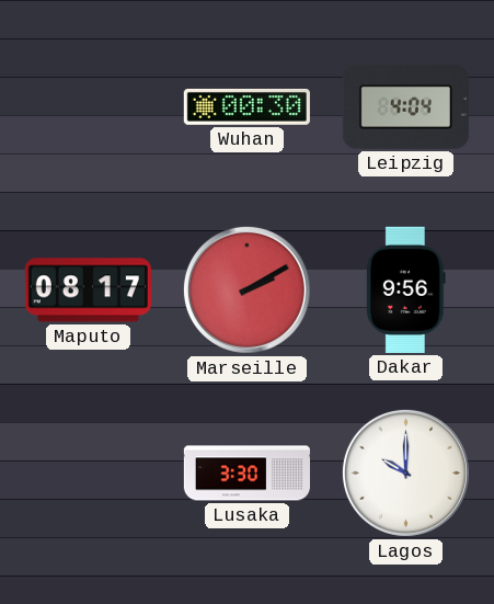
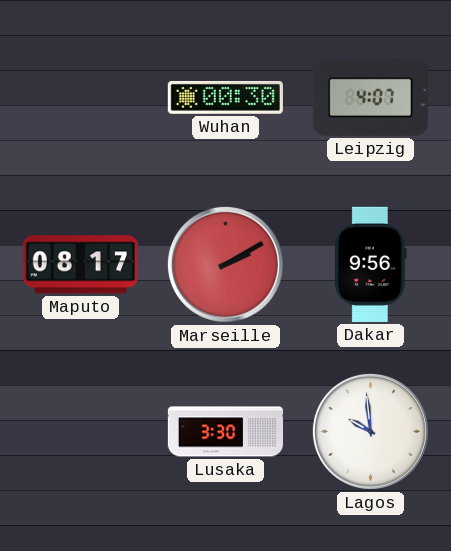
Leipzig: 4:04 -> 4:07 (370, 97)
Lagos: 10:00 -> 9:59 (370, 431)
